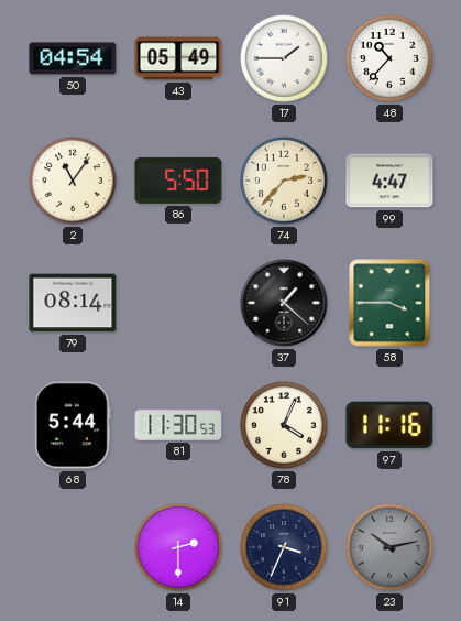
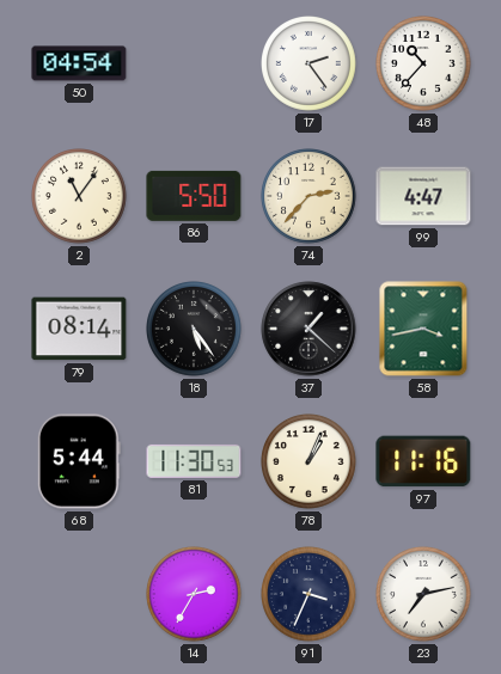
43: 05:49 -> none (178, 58)
17: 1:45 -> 2:24 (310, 65)
18: none -> 5:24 (195, 330)
58: 3:45 -> 3:43 (423, 329)
78: 4:04 -> 1:04 (310, 462)
14: 2:30 -> 2:35 (195, 595)
23: 10:13 -> 7:13 (424, 595)
23 dial: grey -> white (424, 595)
